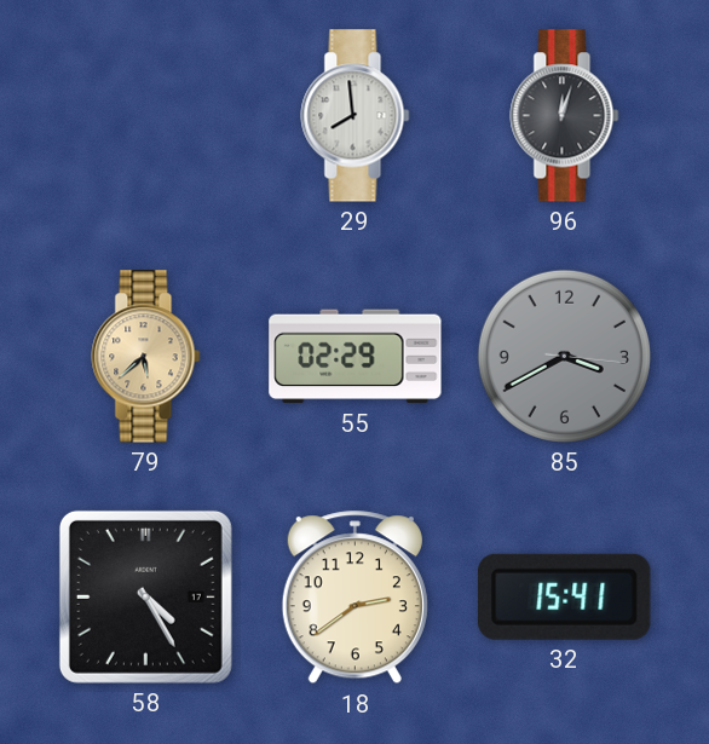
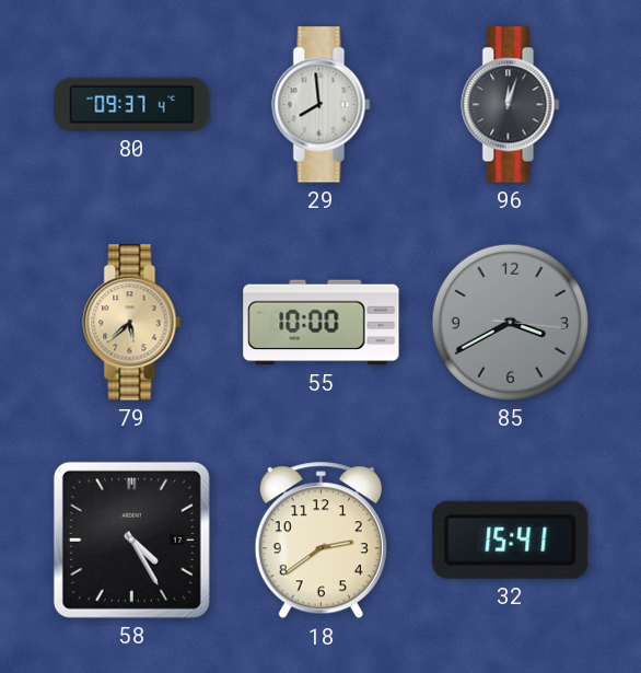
80: none -> 09:37 (132, 104)
55: 02:29 -> 10:00 (322, 323)
